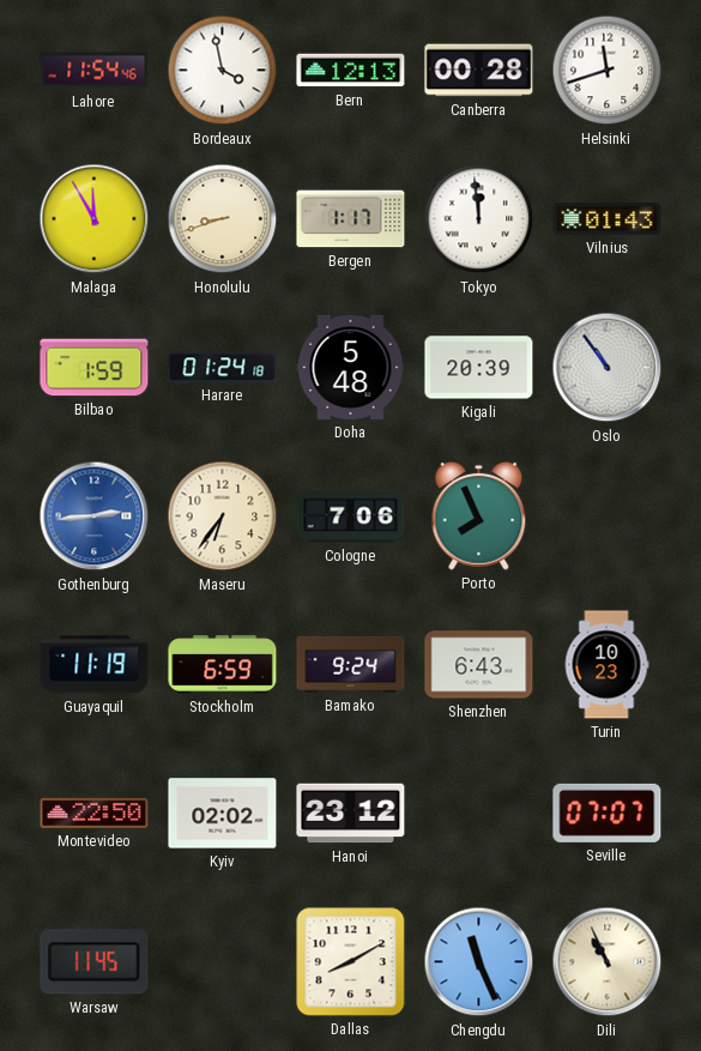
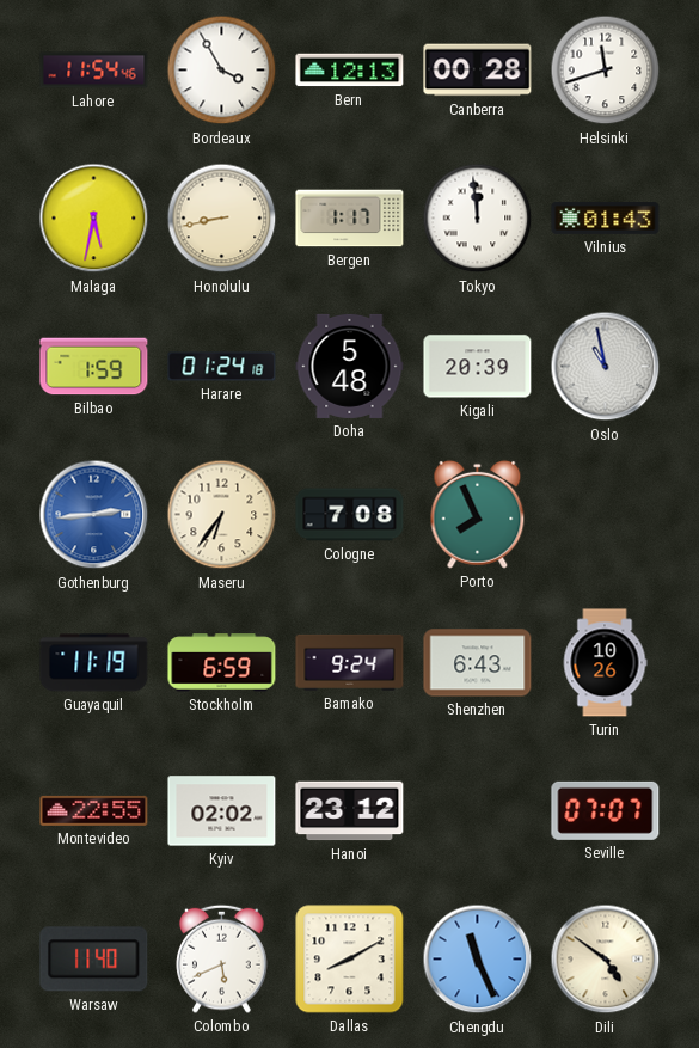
Bordeaux: 3:58 -> 3:55 (222, 71)
Malaga: 11:55 -> 5:32 (94, 219)
Honolulu: 8:42 -> 8:43 (222, 219)
Oslo: 10:54 -> 10:58 (606, 367)
Cologne: 7:06 -> 7:08 (350, 515)
Turin: 10:23 -> 10:26 (605, 663)
Montevideo: 22:50 -> 22:55 (94, 810)
Warsaw: 11:45 -> 11:40 (94, 960)
Colombo: none -> 5:41 (222, 958)
Dili: 10:56 -> 4:51 (606, 960)
